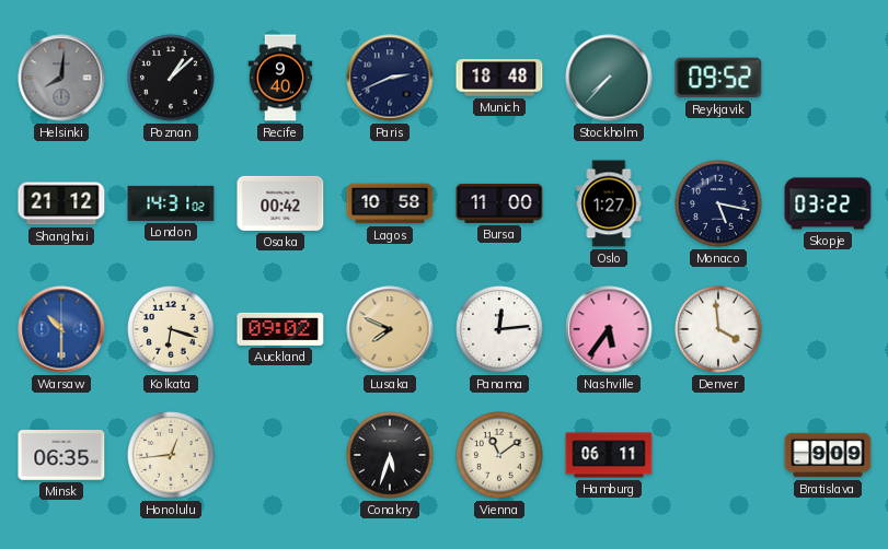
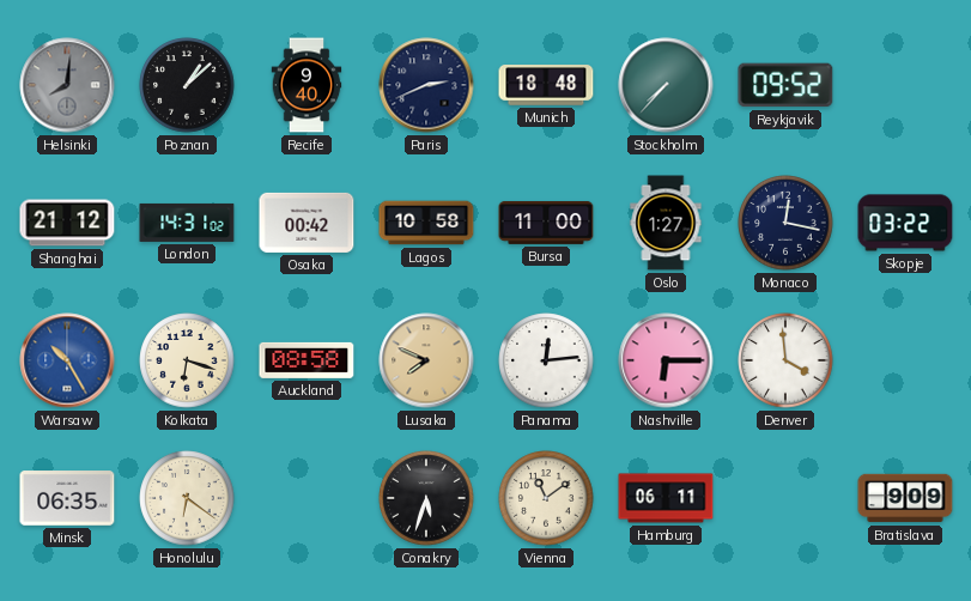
Monaco: 5:17 -> 12:17 (785, 223)
Warsaw: 10:30 -> 10:25 (67, 360)
Auckland: 09:02 -> 08:58 (307, 360)
Nashville: 5:36 -> 6:15 (666, 360)
Honolulu: 12:44 -> 6:21 (187, 498)
